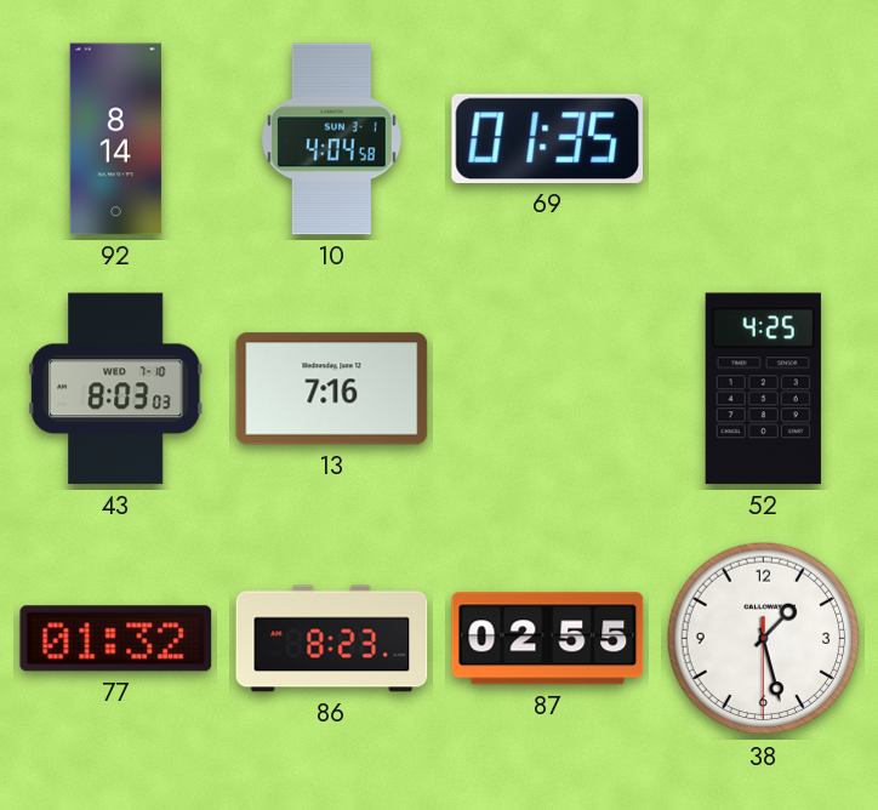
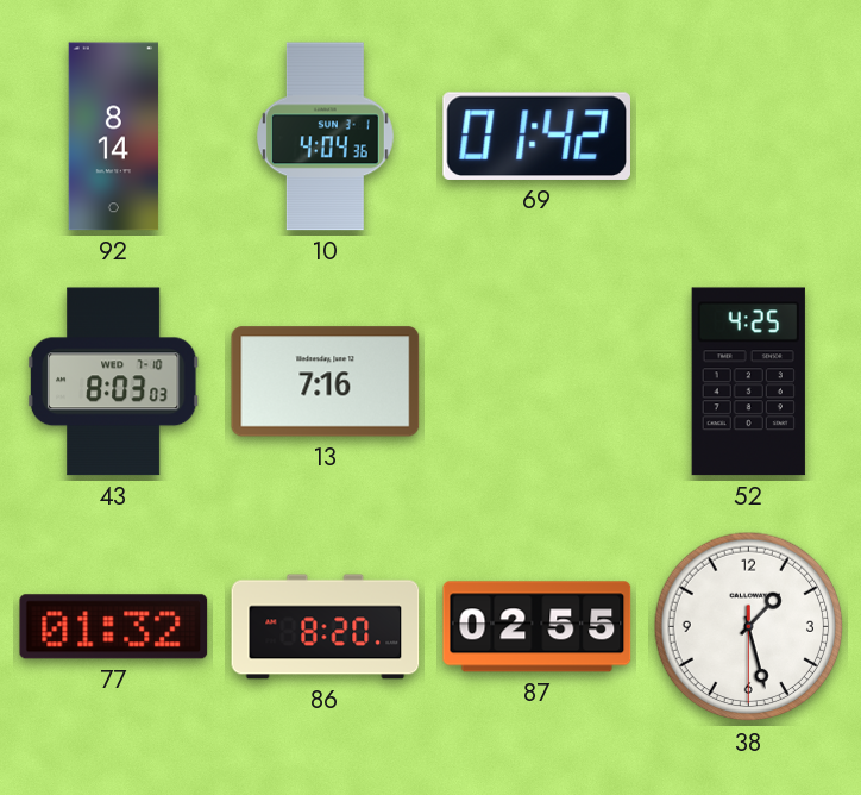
10: 4:04:58 -> 4:04:36 (325, 137)
69: 01:35 -> 01:42 (536, 136)
86: 8:23 -> 8:20 (326, 627)
